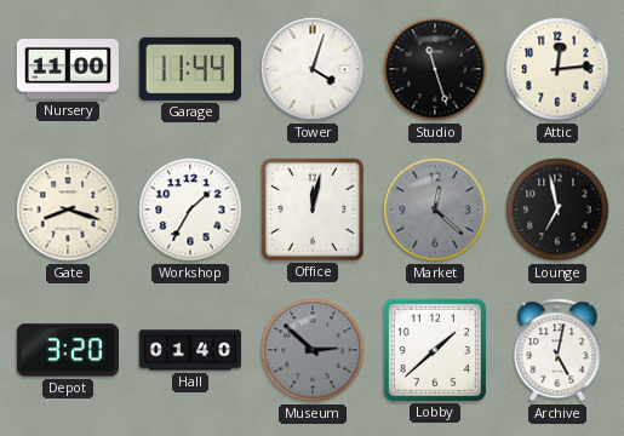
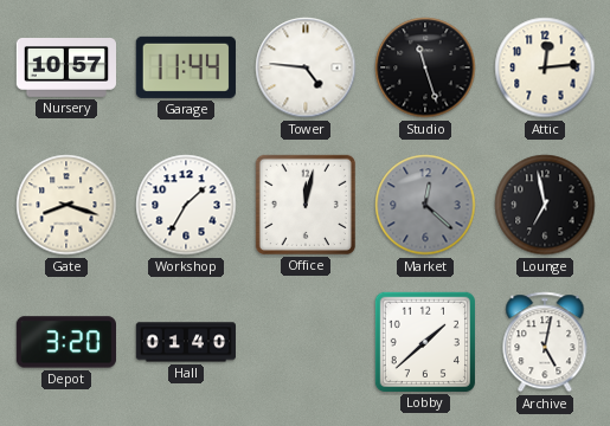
Nursery: 11:00 -> 10:57 (65, 69)
Tower: 4:03 -> 4:46 (306, 67)
Museum: 2:52 -> none (313, 350)
